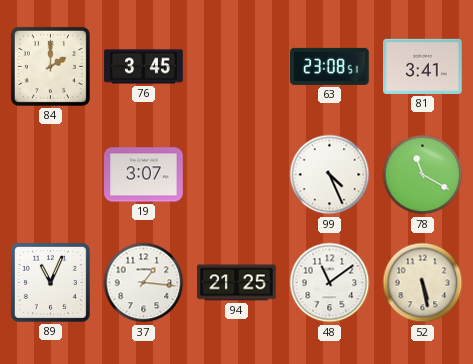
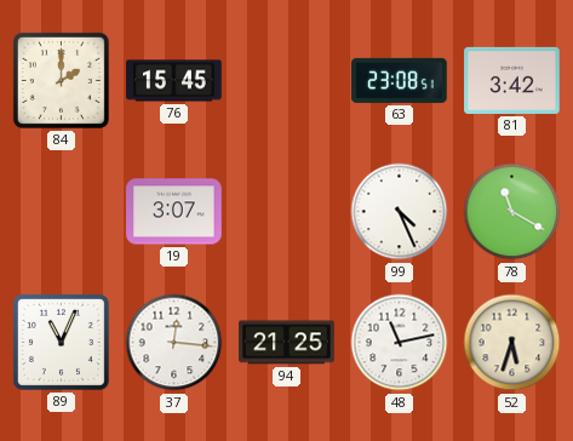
76: 3:45 -> 15:45 (174, 81)
81: 3:41 -> 3:42 (512, 80)
37: 1:16 -> 12:16 (174, 343)
48: 11:09 -> 11:13 (400, 343)
52: 5:28 -> 5:33 (512, 343)
